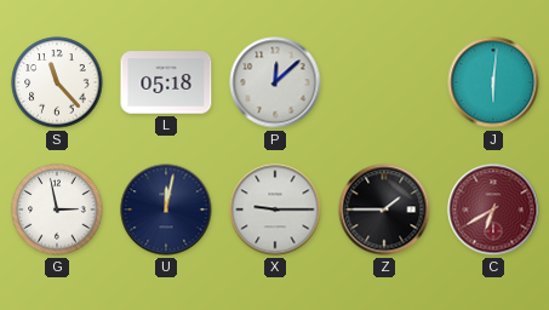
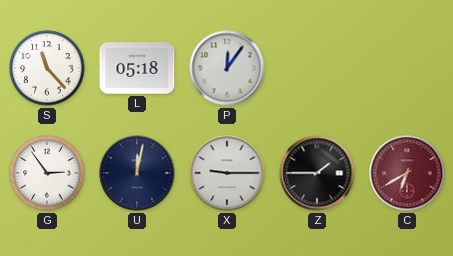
P: 12:08 -> 12:06 (227, 68)
J: 6:01 -> none (493, 82)
G: 2:58 -> 2:54 (47, 173)
